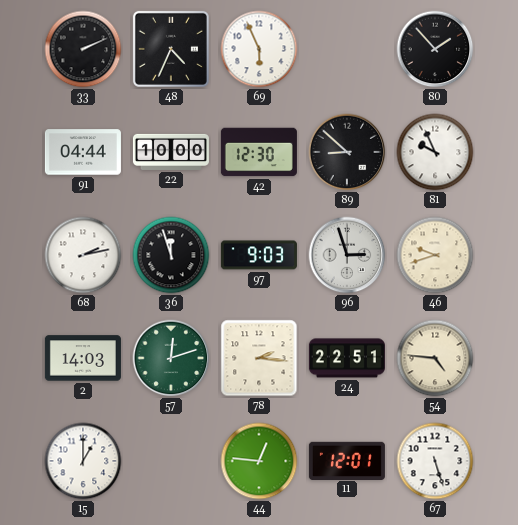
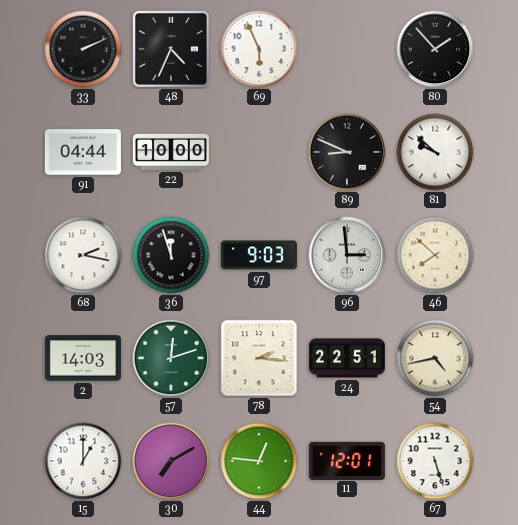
42: 12:30 -> none (259, 152)
89: 8:52 -> 8:49 (347, 152)
81: 9:56 -> 9:52 (435, 152)
68: 2:13 -> 2:17 (83, 255)
96: 2:57 -> 2:59 (347, 255)
46: 9:42 -> 7:52 (435, 255)
54: 4:46 -> 4:43 (435, 358)
30: none -> 7:10 (171, 461)
